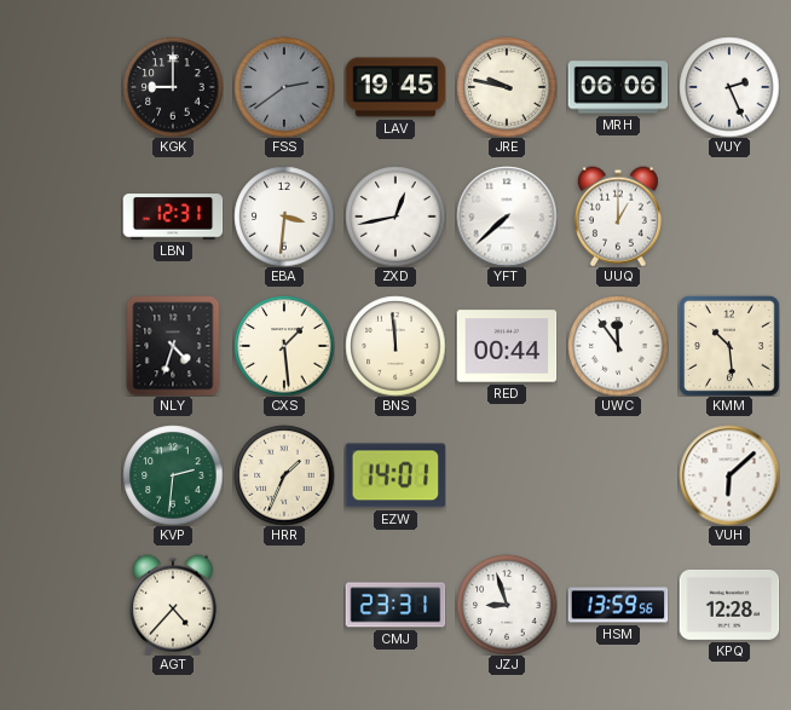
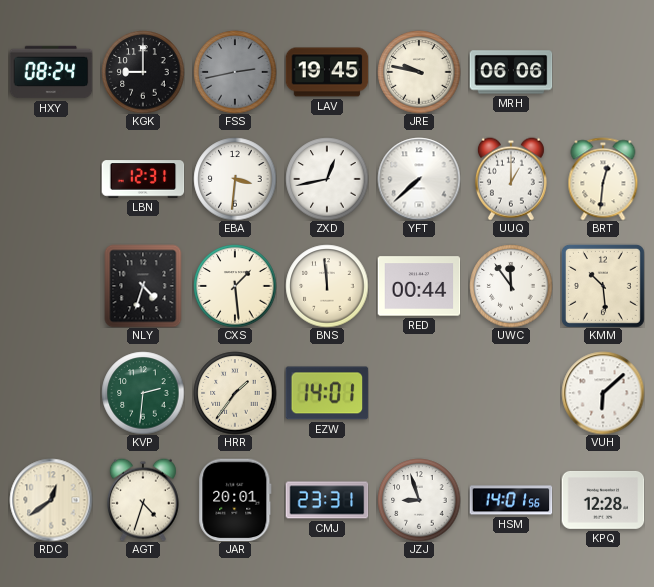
HXY: none -> 08:24 (51, 72)
FSS: 2:39 -> 2:43 (235, 72)
VUY: 2:26 -> none (729, 87)
BRT: none -> 12:31 (603, 179)
HRR: 1:34 -> 1:36 (235, 393)
RDC: none -> 12:39 (51, 500)
AGT: 4:37 -> 4:33 (143, 500)
JAR: none -> 20:01 (235, 500)
HSM: 13:59 -> 14:01 (511, 500)
